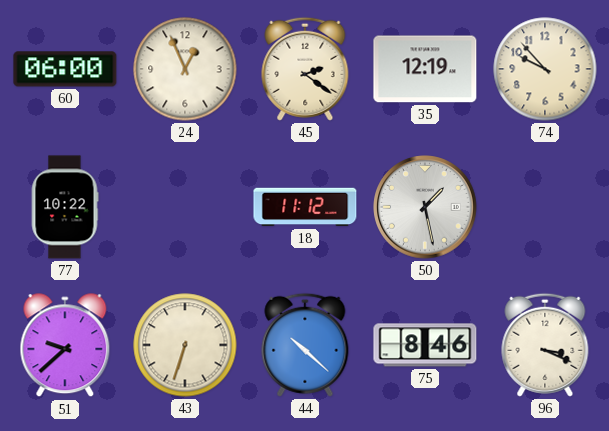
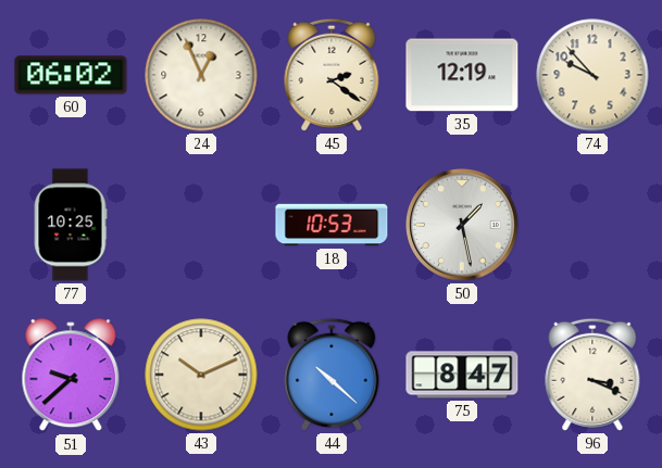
60: 06:00 -> 06:02 (71, 75)
77: 10:22 -> 10:25 (71, 225)
18: 11:12 -> 10:53 (332, 225)
43: 6:33 -> 10:11 (201, 375)
75: 8:46 -> 8:47 (462, 375)
